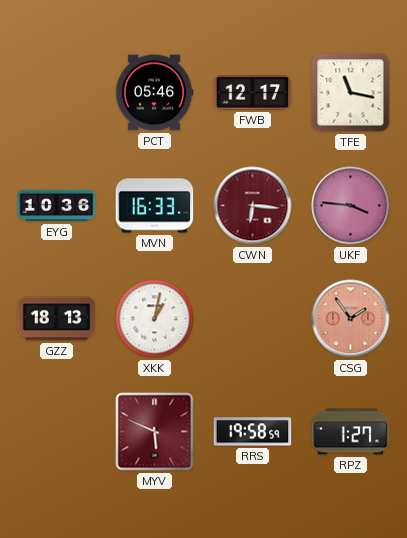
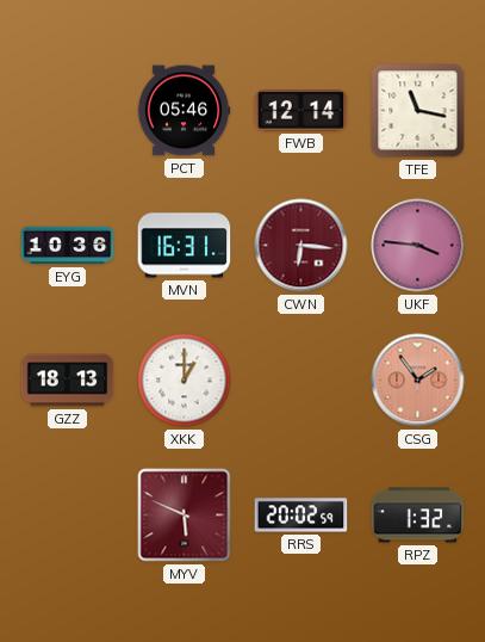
FWB: 12:17 -> 12:14 (301, 111)
MVN: 16:33 -> 16:31 (185, 246)
XKK: 1:02 -> 1:00 (185, 381)
RRS: 19:58 -> 20:02 (301, 516)
RPZ: 1:27 -> 1:32 (418, 516)
